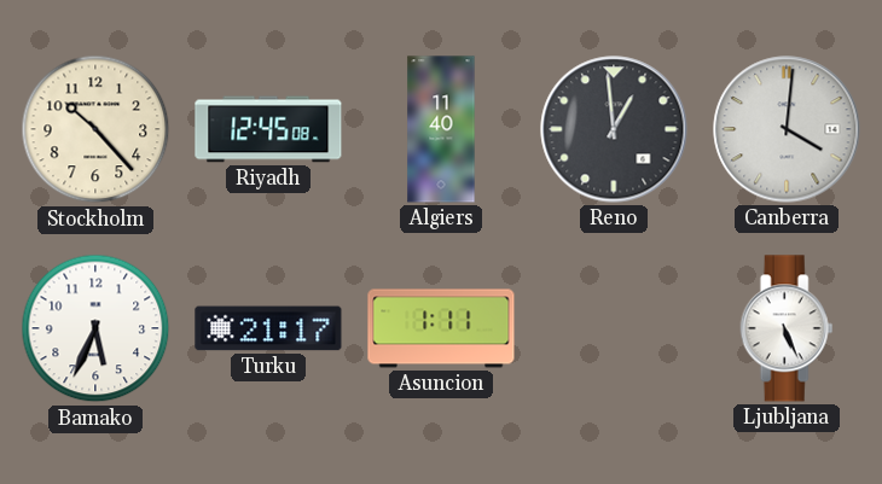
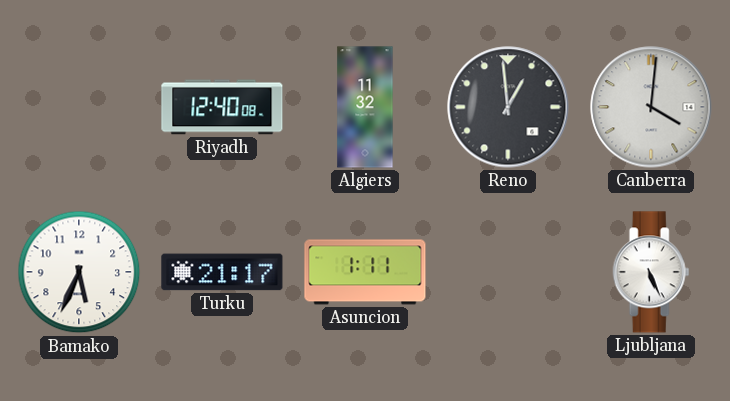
Stockholm: 10:23 -> none (95, 129)
Riyadh: 12:45 -> 12:40 (222, 107)
Algiers: 11:40 -> 11:32 (365, 107)
